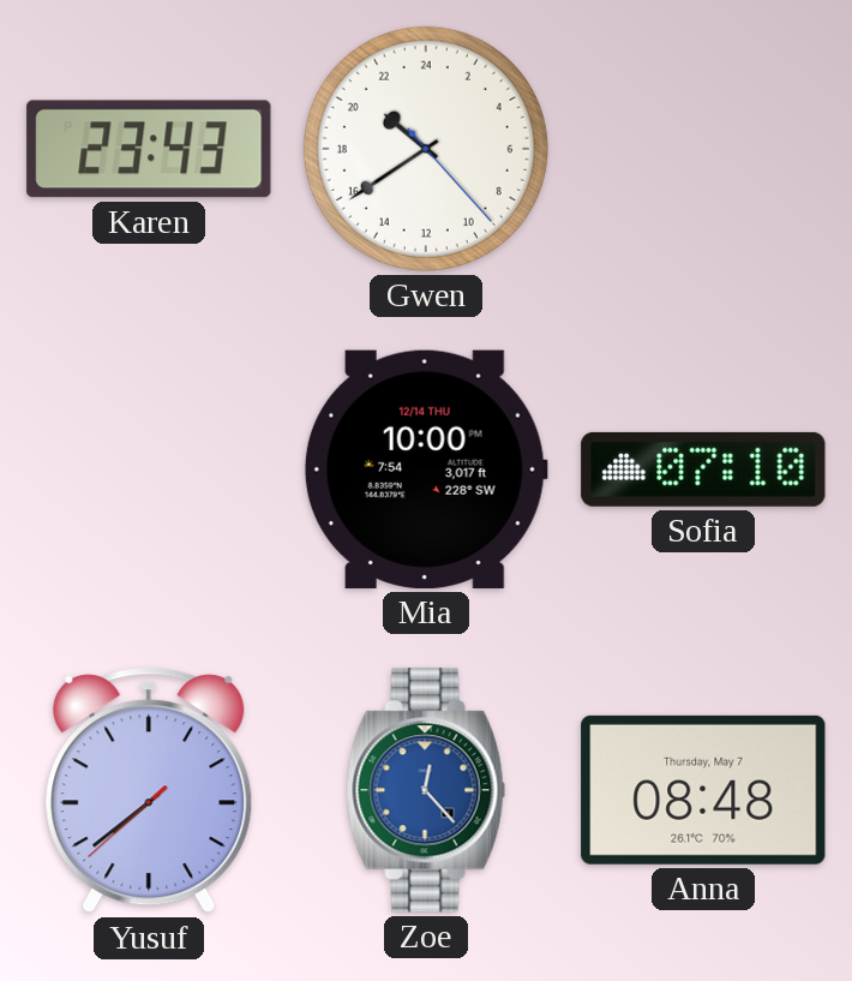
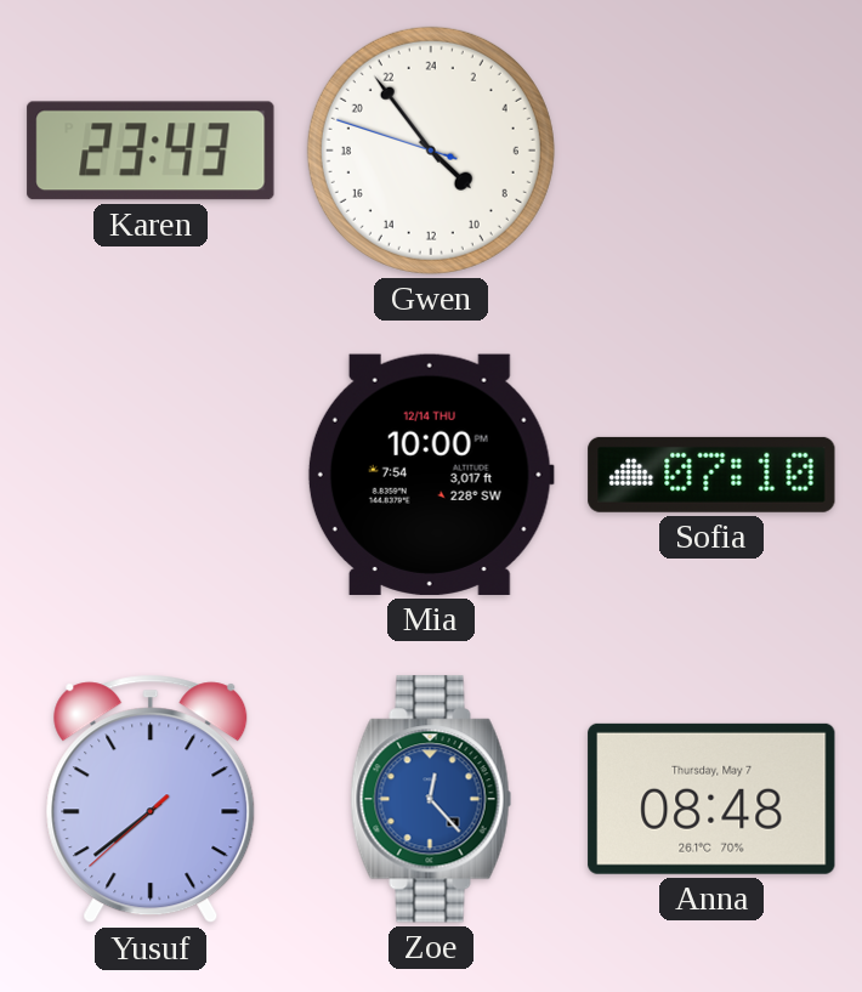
Gwen: 20:39 -> 8:53 (431, 151)
